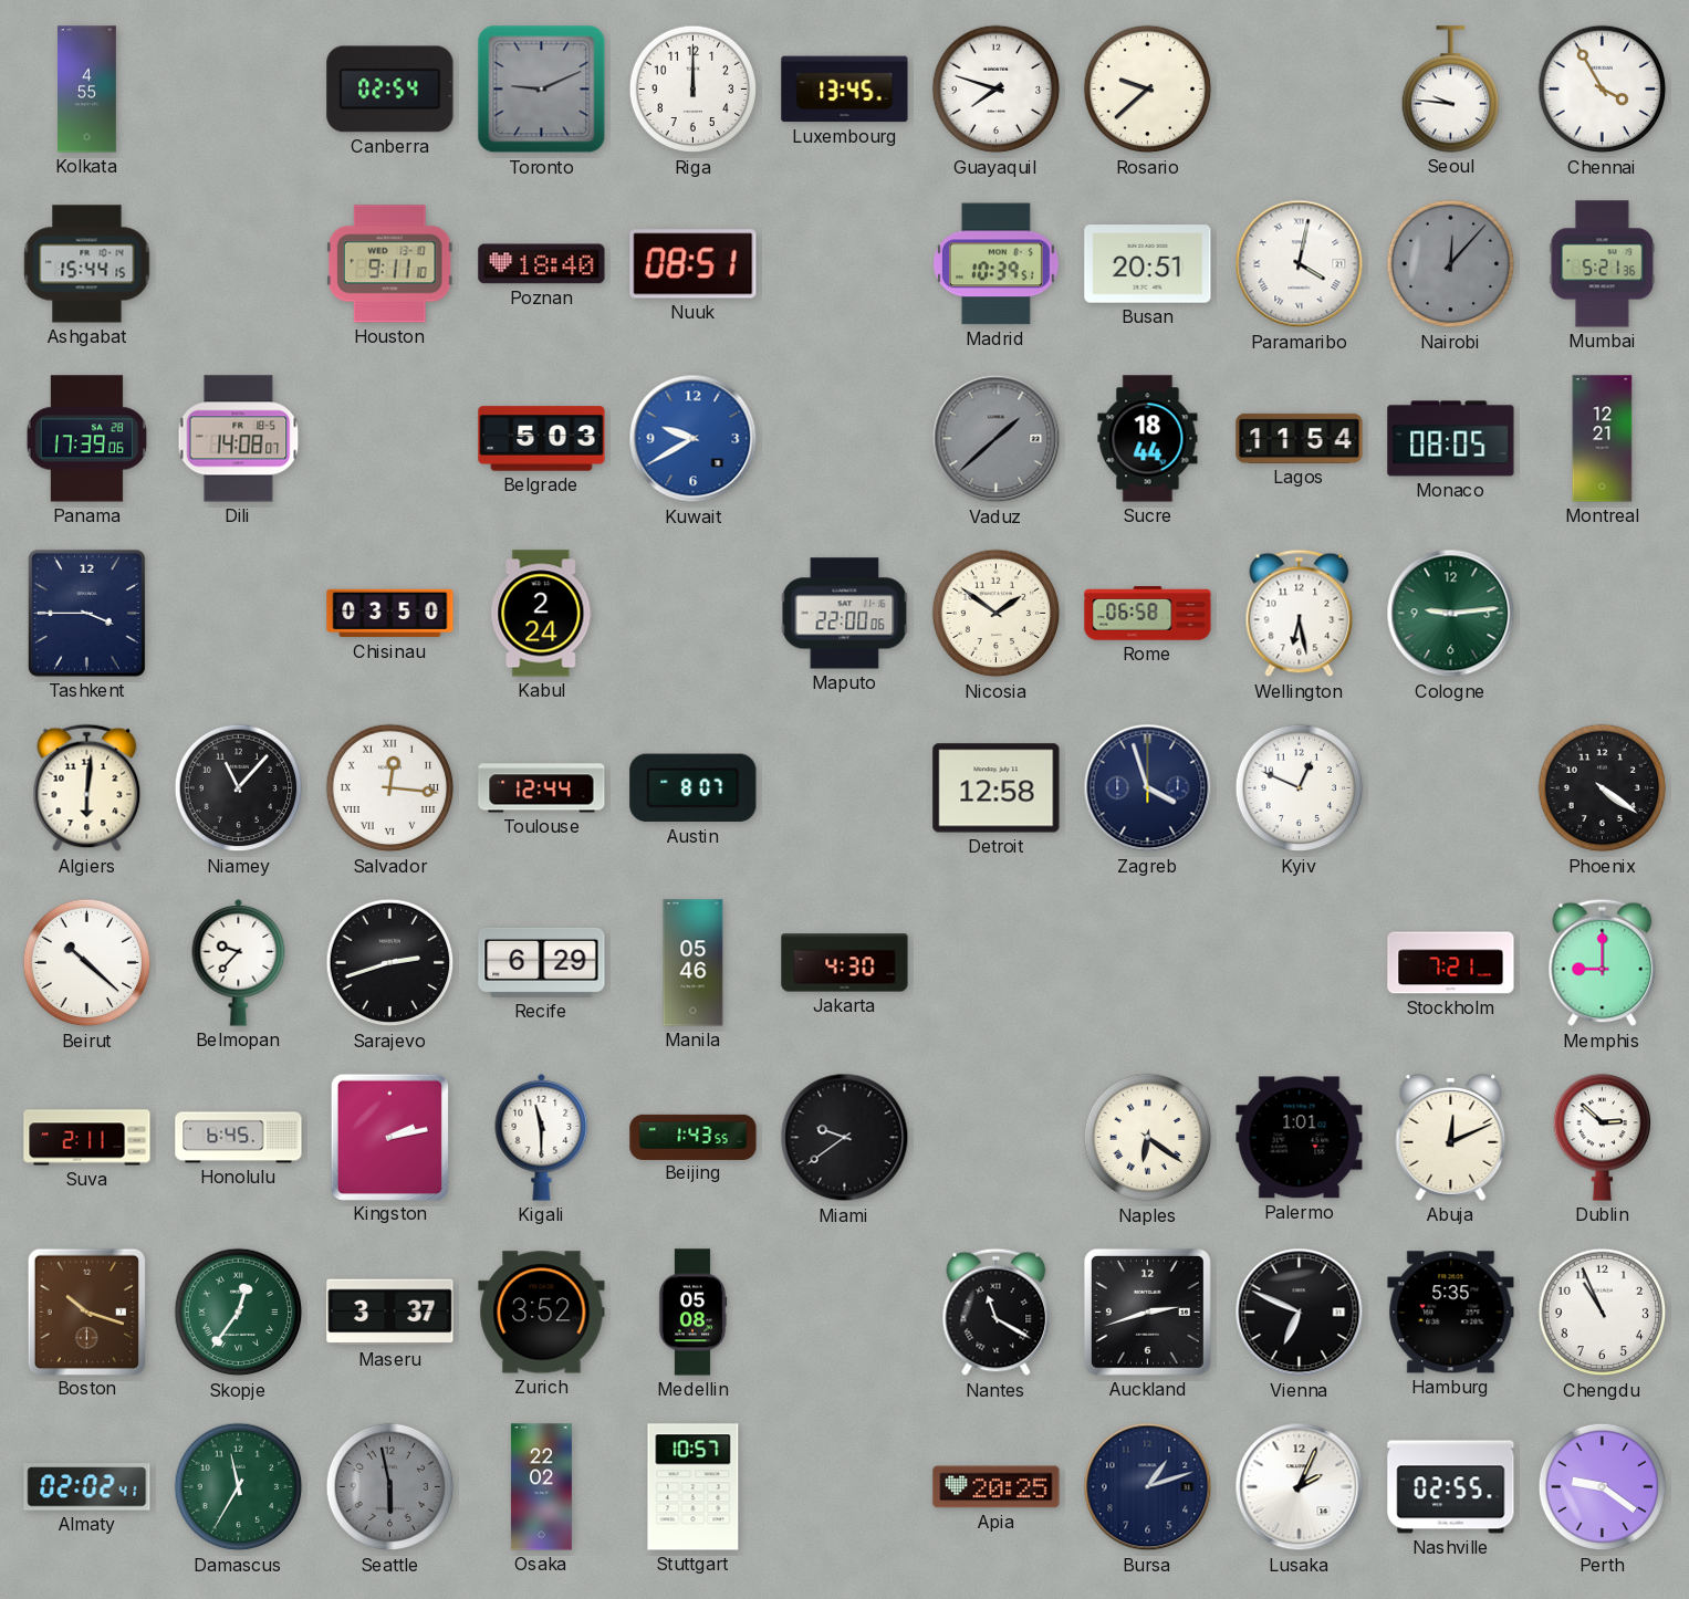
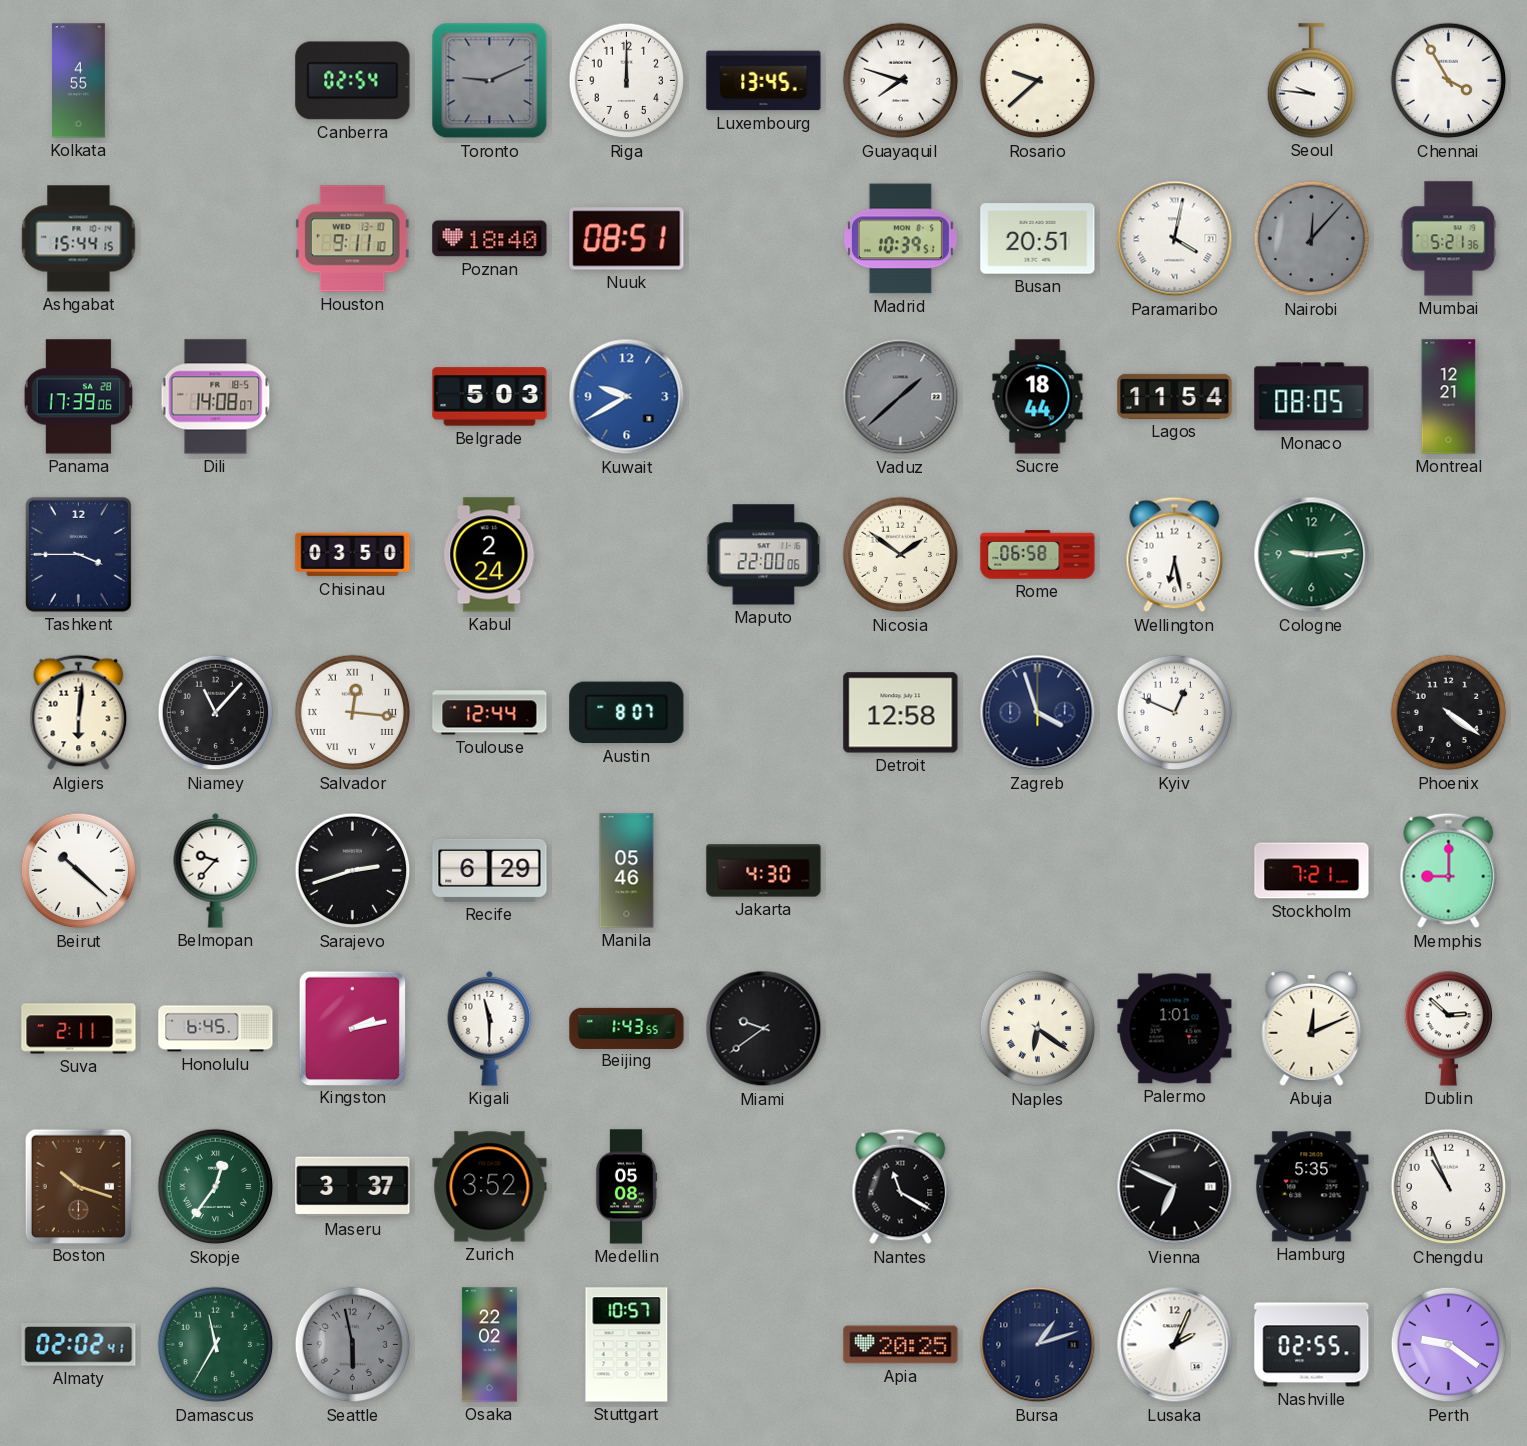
Auckland: 2:42 -> none (1147, 1311)
